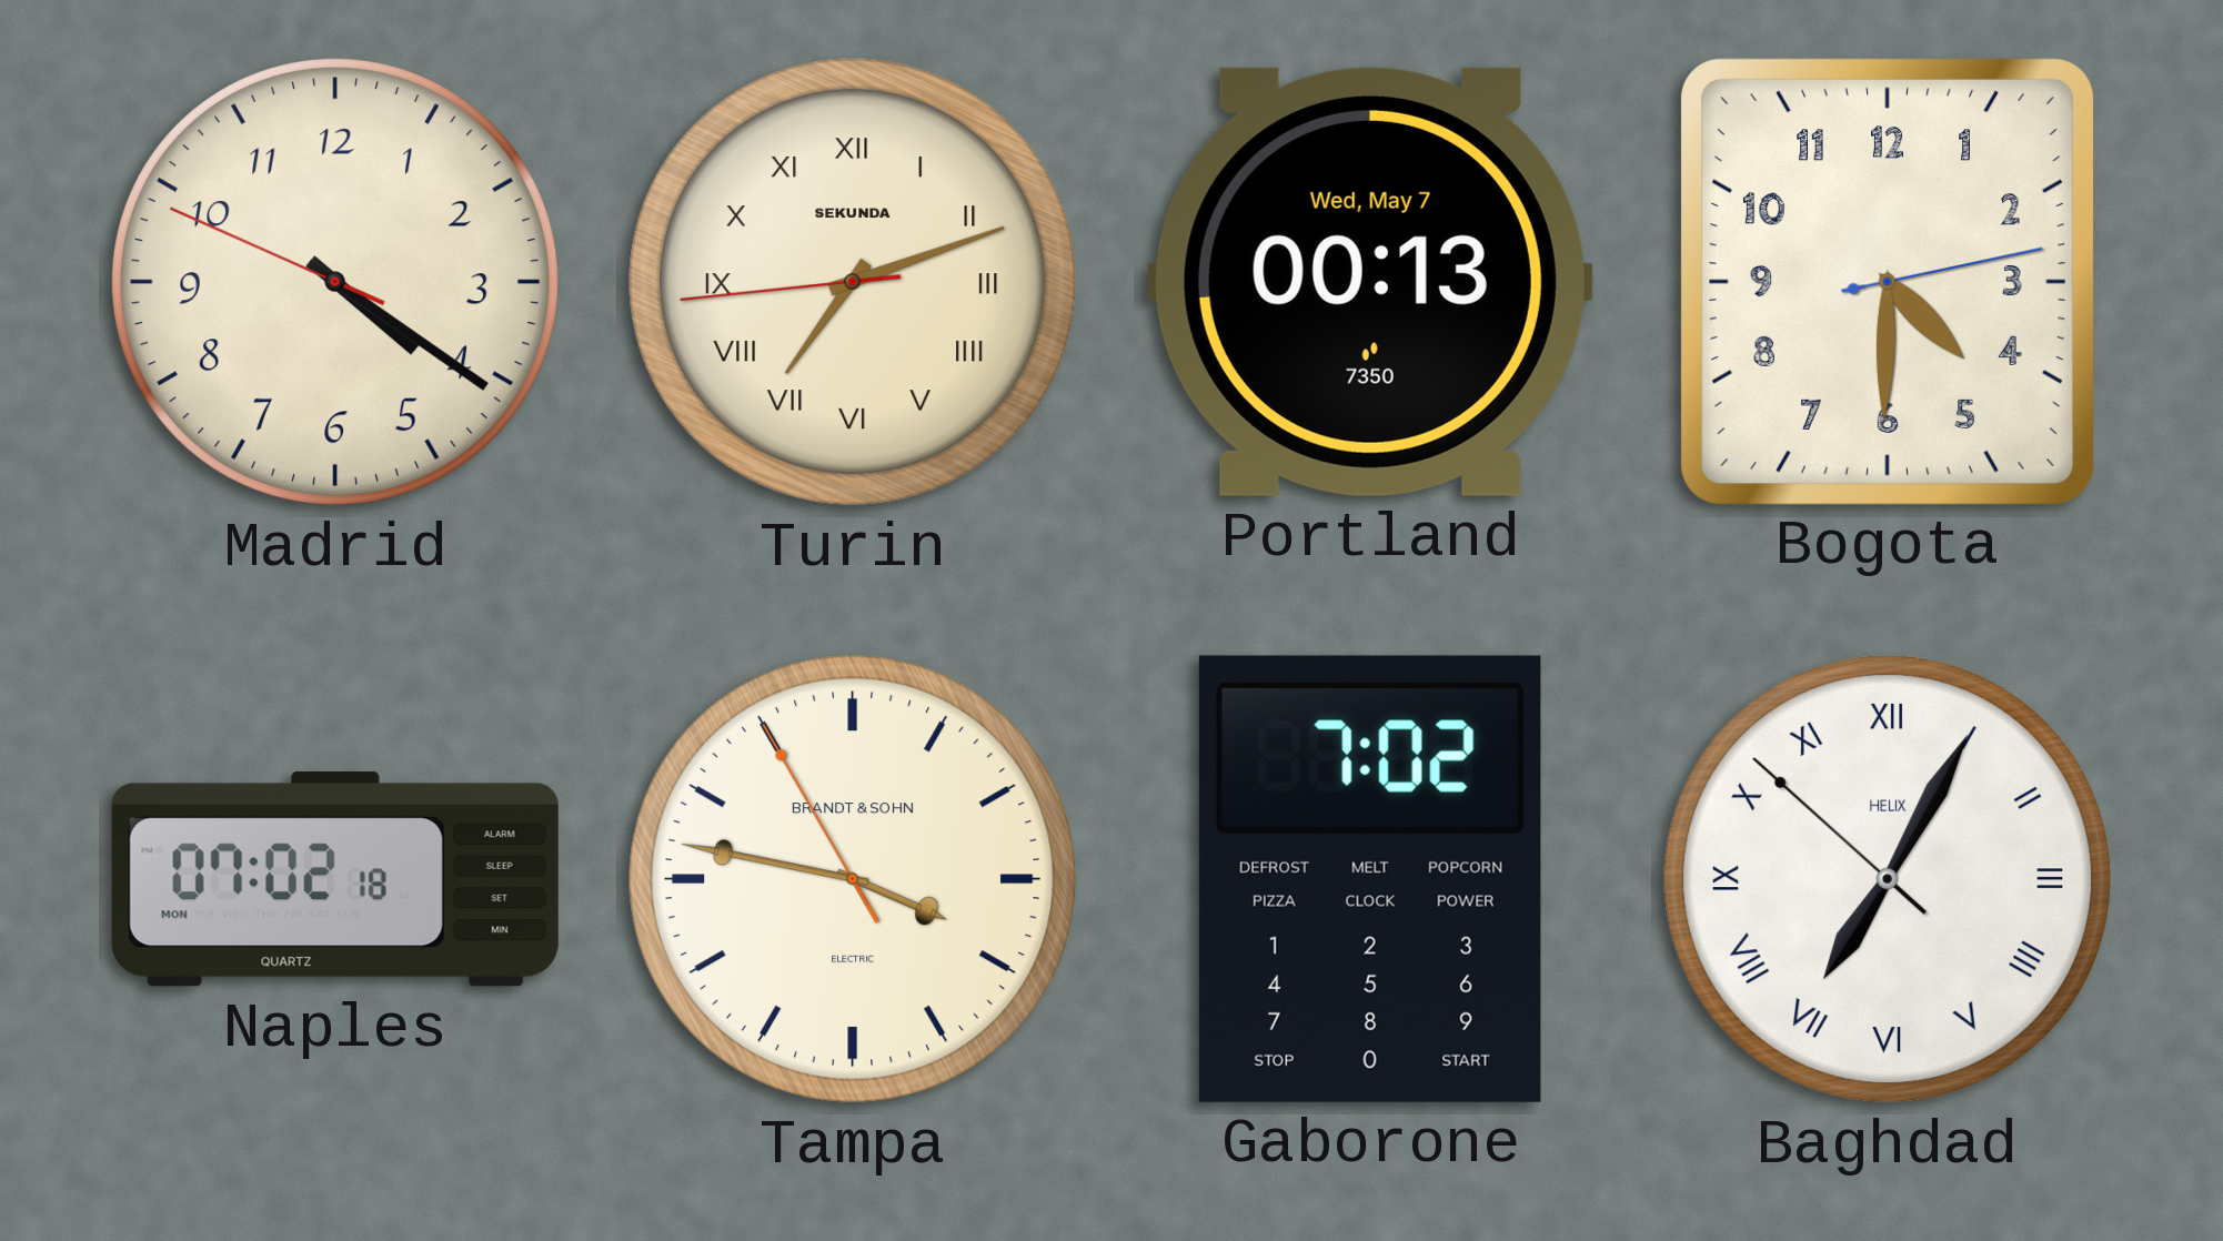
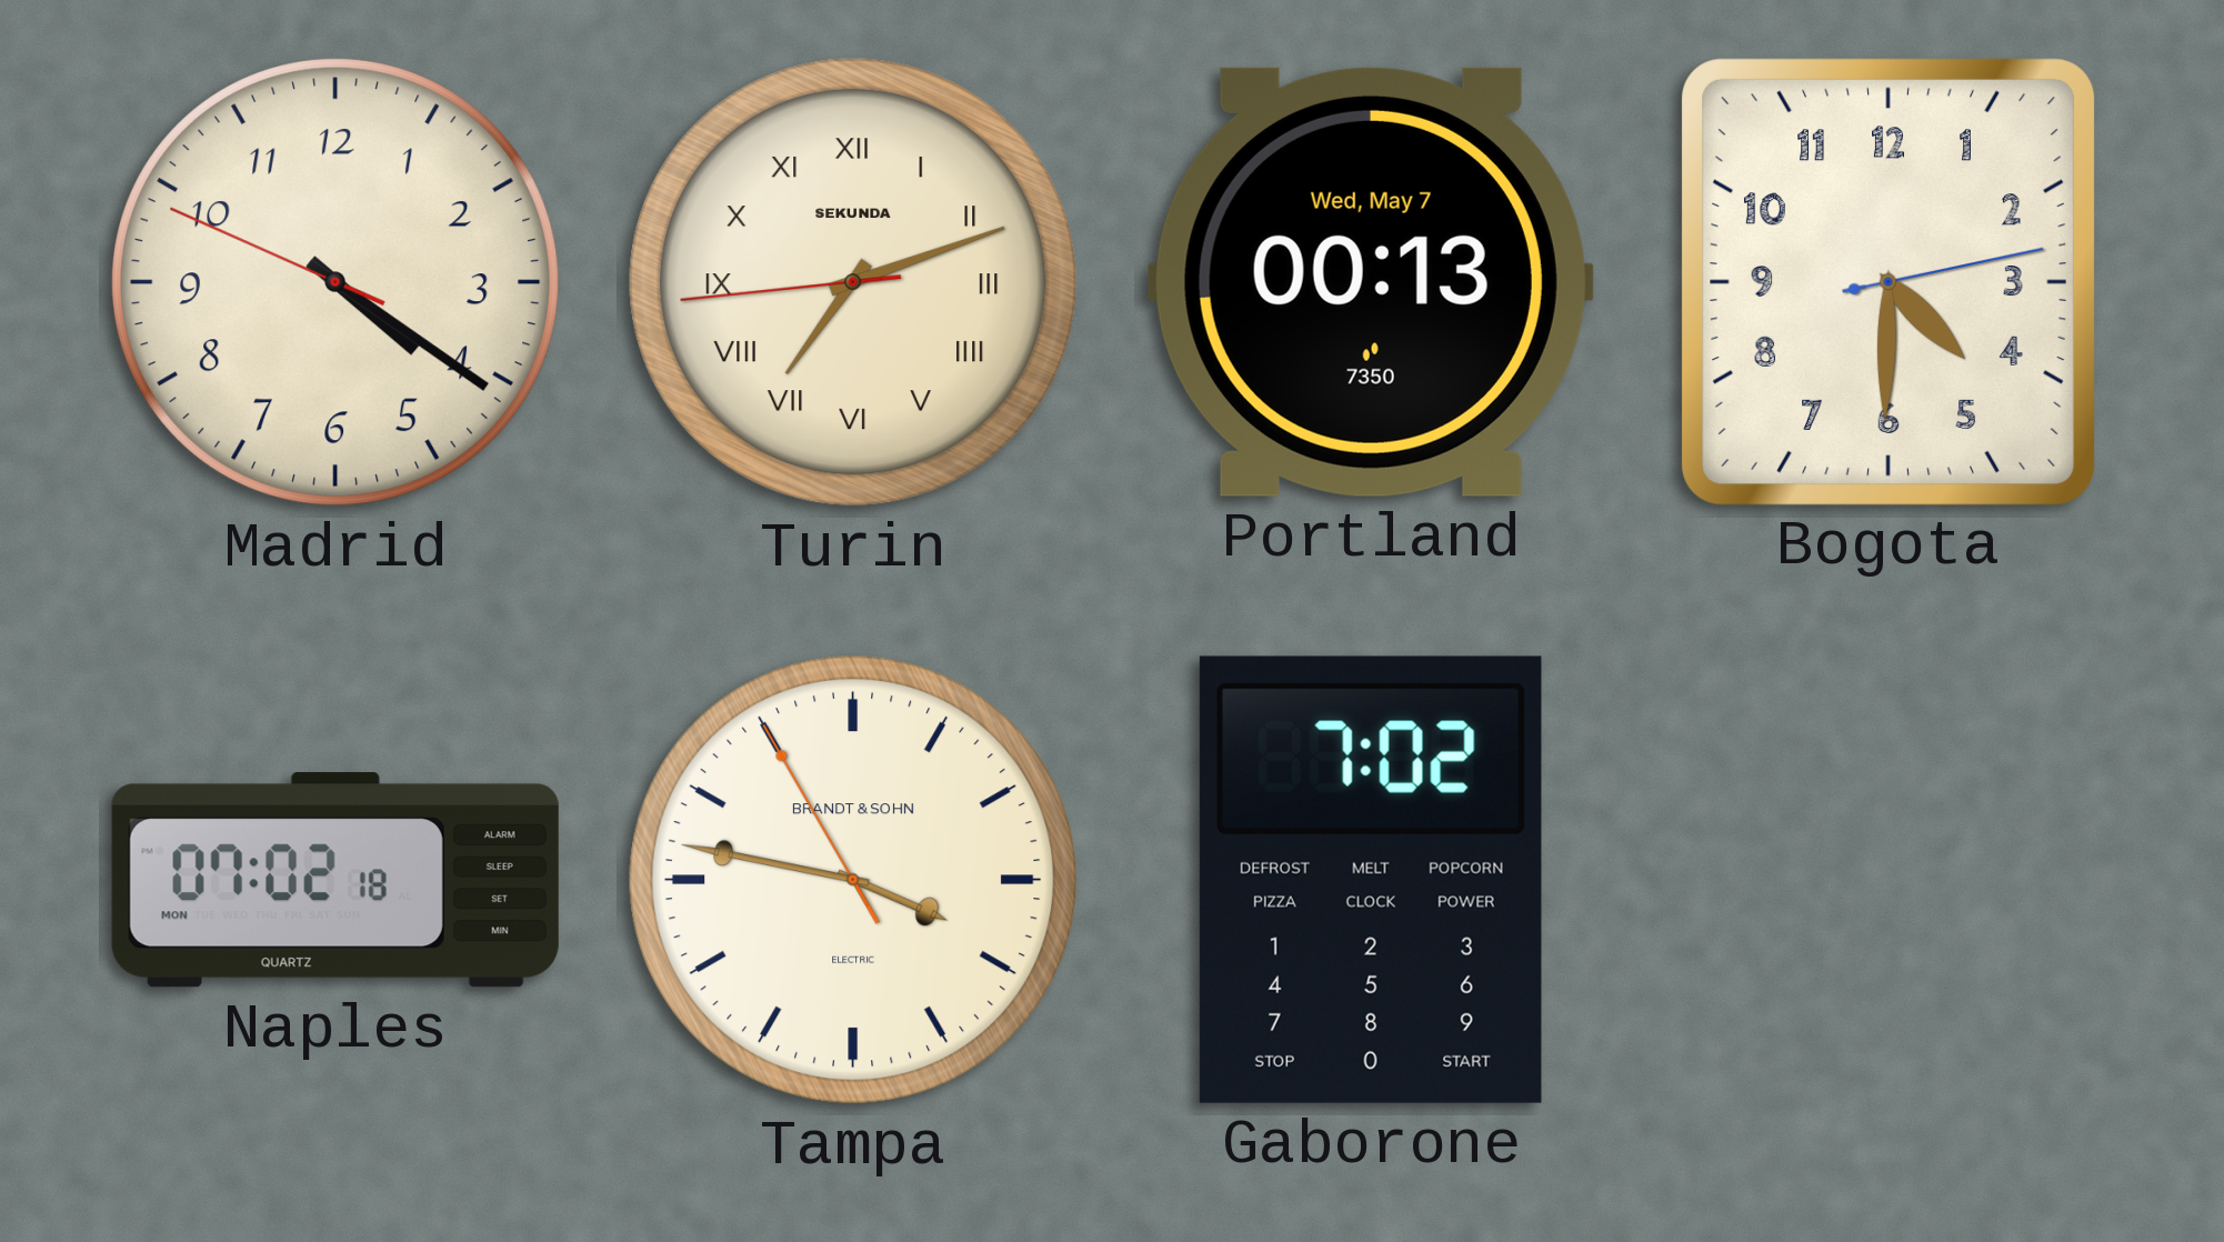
Baghdad: 7:04 -> none (1889, 880)
